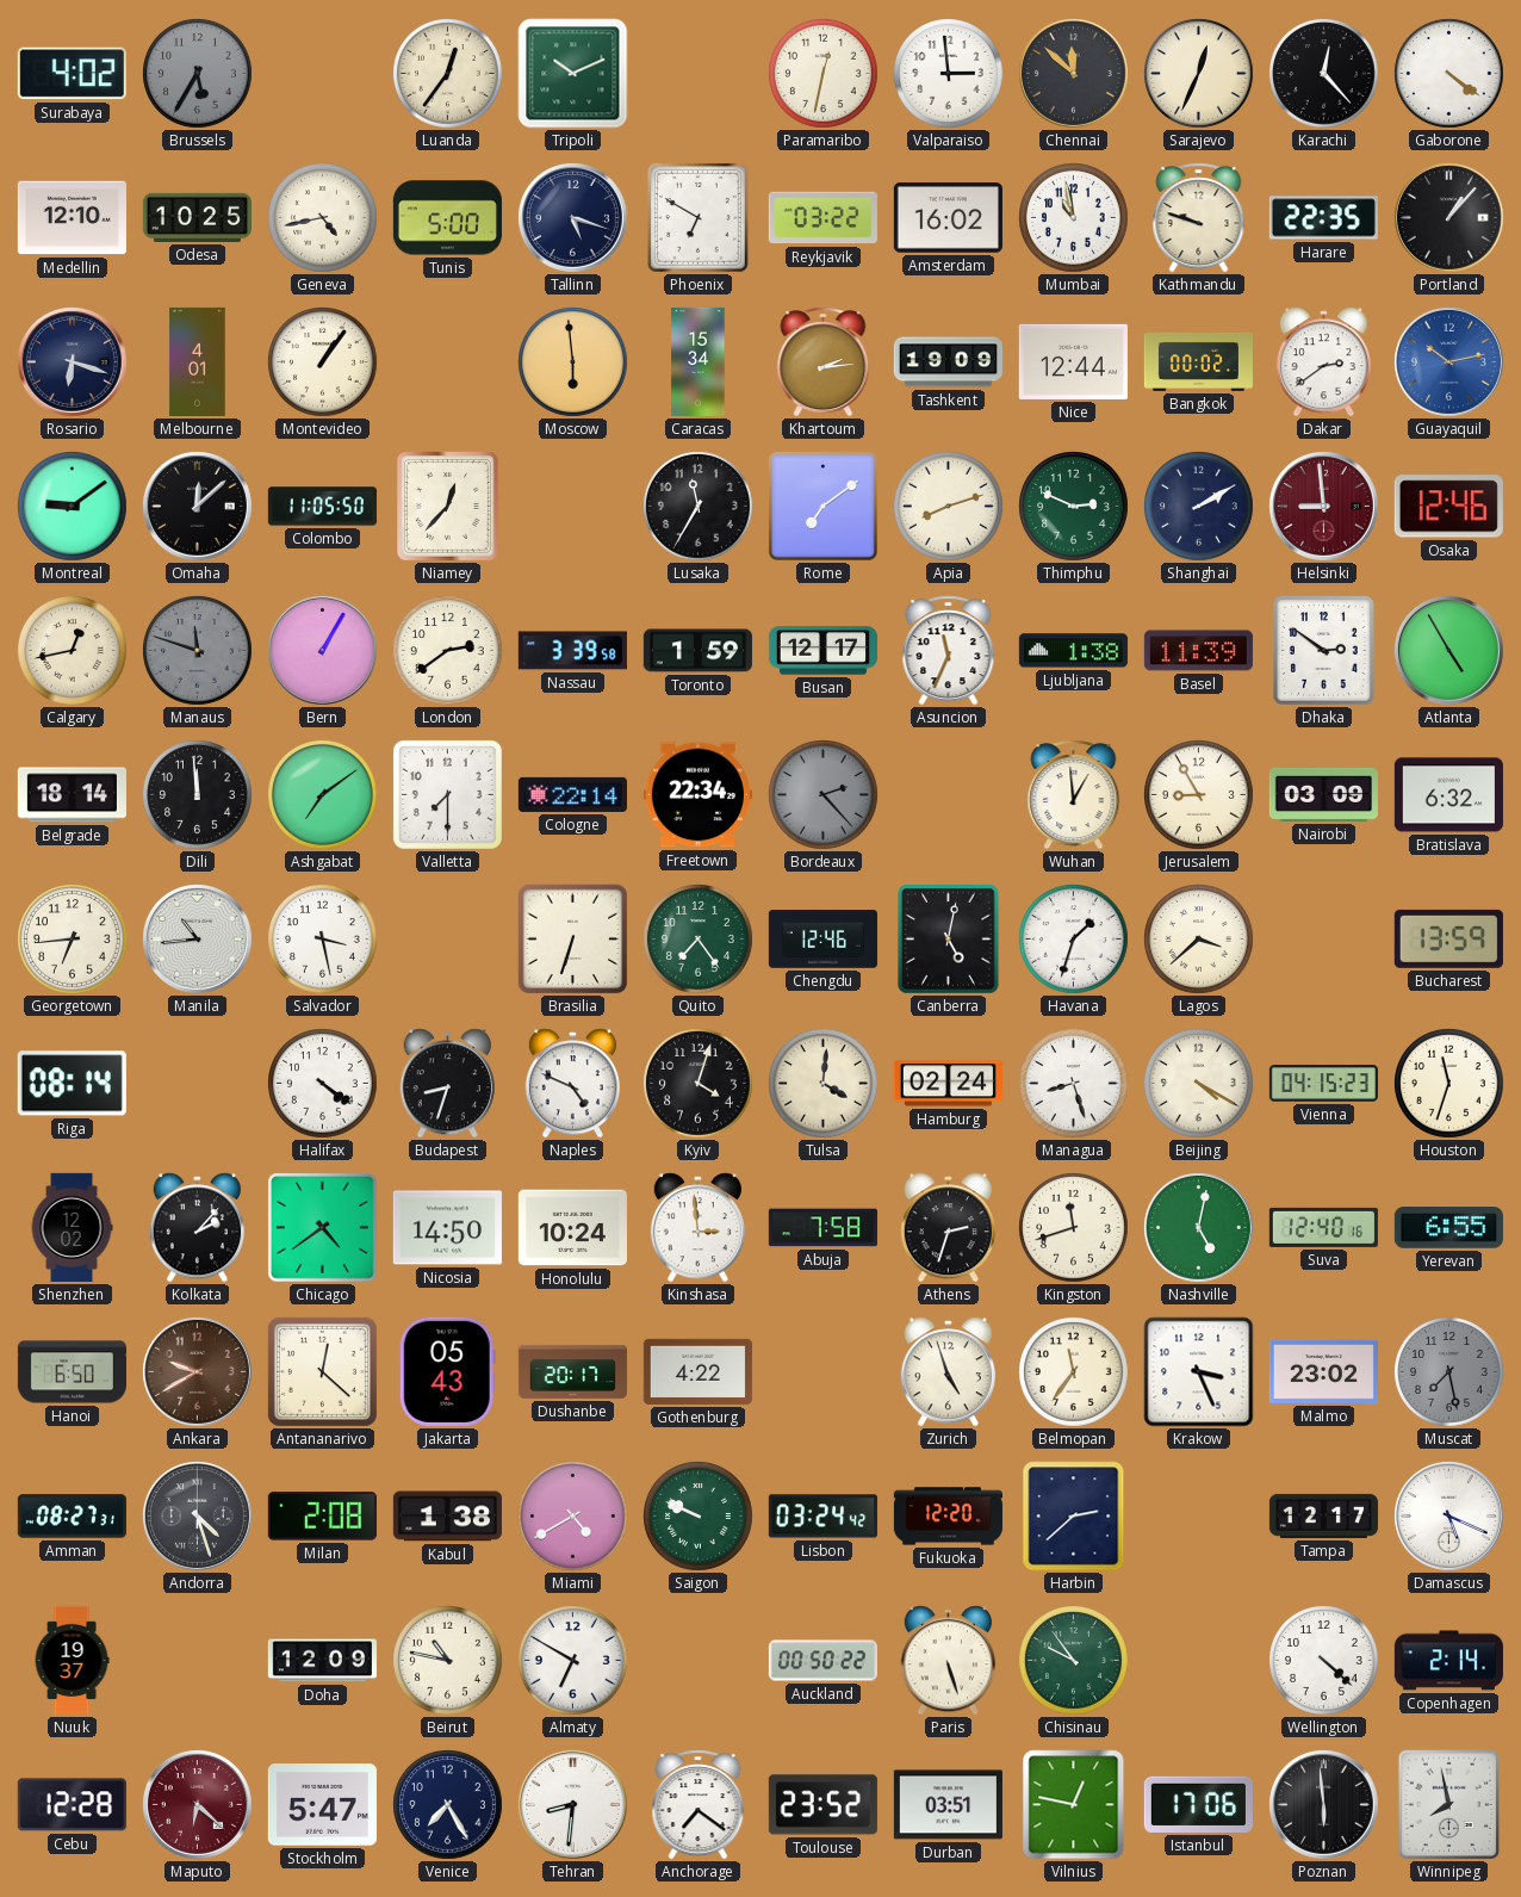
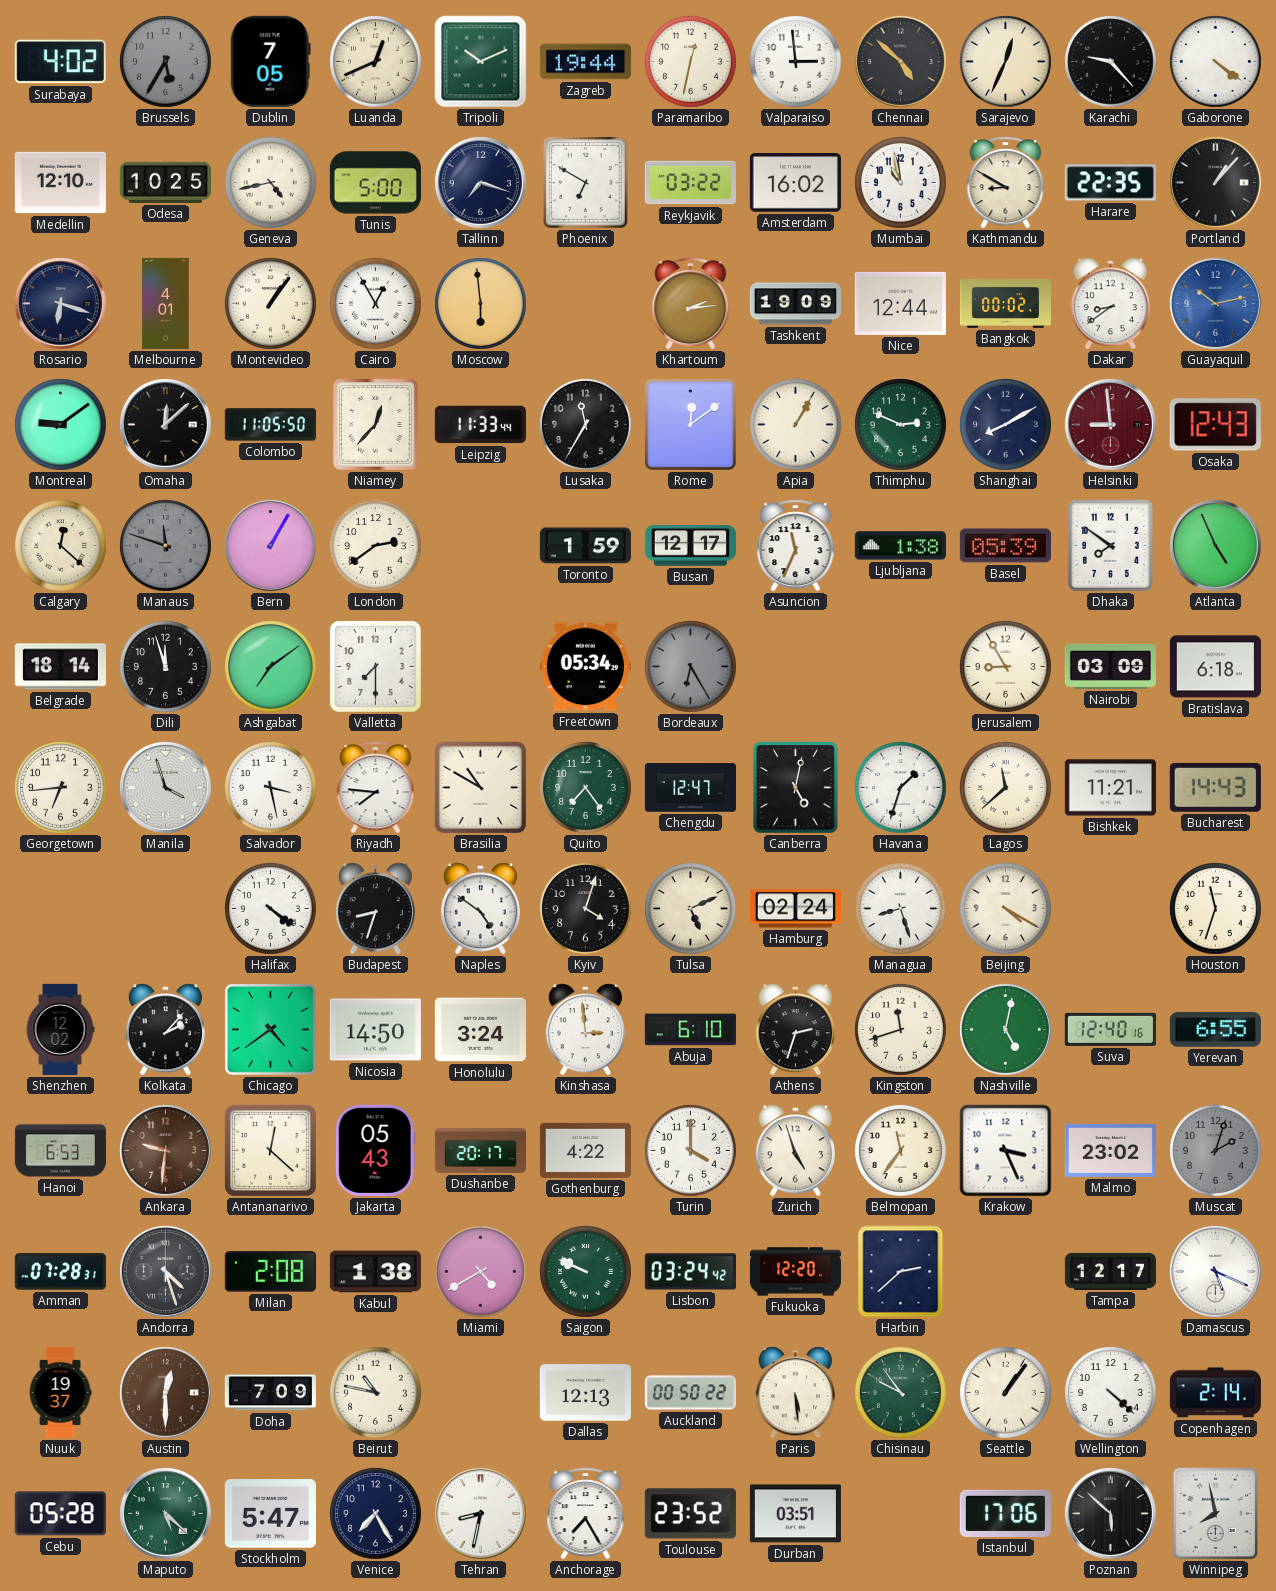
Dublin: none -> 7:05 (270, 61)
Luanda: 12:36 -> 12:41 (376, 62)
Zagreb: none -> 19:44 (585, 62)
Chennai: 11:52 -> 4:52 (900, 61)
Karachi: 12:23 -> 9:23 (1111, 62)
Tallinn: 5:18 -> 7:18 (480, 182)
Kathmandu: 9:48 -> 8:50 (1006, 183)
Cairo: none -> 12:55 (376, 304)
Caracas: 15:34 -> none (699, 361)
Dakar: 2:39 -> 8:39 (1110, 304)
Leipzig: none -> 11:33 (480, 425)
Rome: 7:09 -> 12:09 (690, 424)
Apia: 8:12 -> 1:05 (796, 425)
Shanghai: 2:10 -> 8:10 (1006, 425)
Osaka: 12:46 -> 12:43 (1215, 425)
Calgary: 12:43 -> 12:22 (61, 546)
Nassau: 3:39 -> none (572, 651)
Basel: 11:39 -> 05:39 (1005, 546)
Dhaka: 2:51 -> 7:51 (1111, 546)
Atlanta: 4:55 -> 4:56 (1215, 545)
Dili: 11:59 -> 11:57 (166, 667)
Cologne: 22:14 -> none (572, 794)
Freetown: 22:34 -> 05:34 (585, 667)
Bordeaux: 2:23 -> 6:25 (691, 667)
Wuhan: 12:59 -> none (1074, 795)
Bratislava: 6:32 -> 6:18 (1215, 667)
Manila: 10:44 -> 3:57 (165, 787)
Riyadh: none -> 7:46 (376, 788)
Brasilia: 6:33 -> 10:50 (481, 788)
Chengdu: 12:46 -> 12:47 (690, 788)
Lagos: 3:38 -> 11:38 (1006, 788)
Bishkek: none -> 11:21 (1110, 788)
Bucharest: 13:59 -> 14:43 (1215, 787)
Riga: 08:14 -> none (72, 1084)
Naples: 4:49 -> 4:51 (480, 909)
Tulsa: 4:01 -> 5:11 (691, 909)
Vienna: 04:15 -> none (1323, 1084)
Honolulu: 10:24 -> 3:24 (480, 1030)
Abuja: 7:58 -> 6:10 (690, 1030)
Hanoi: 6:50 -> 6:53 (60, 1151)
Ankara: 9:40 -> 9:31 (165, 1150)
Turin: none -> 4:00 (691, 1151)
Muscat: 7:28 -> 2:03 (1216, 1151)
Amman: 08:27 -> 07:28 (60, 1272)
Austin: none -> 12:30 (165, 1392)
Doha: 12:09 -> 7:09 (270, 1393)
Almaty: 6:50 -> none (573, 1661)
Dallas: none -> 12:13 (585, 1393)
Paris: 5:27 -> 5:29 (795, 1393)
Seattle: none -> 1:06 (1006, 1393)
Cebu: 12:28 -> 05:28 (60, 1514)
Maputo: 6:22 -> 5:22 (165, 1513)
Maputo dial: burgundy -> green (165, 1513)
Tehran: 8:31 -> 8:32 (480, 1513)
Anchorage: 7:21 -> 7:25 (586, 1514)
Vilnius: 12:47 -> none (1074, 1805)
Poznan: 5:59 -> 5:52 (1110, 1513)
